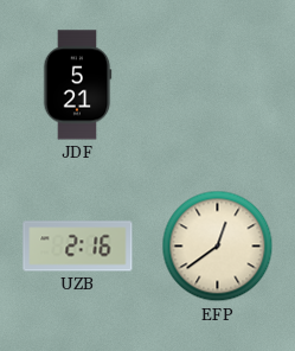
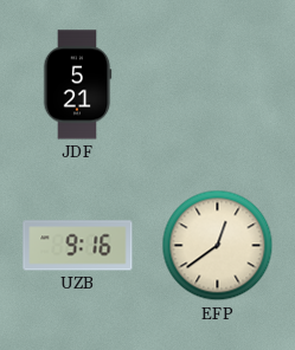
UZB: 2:16 -> 9:16 (78, 246)
